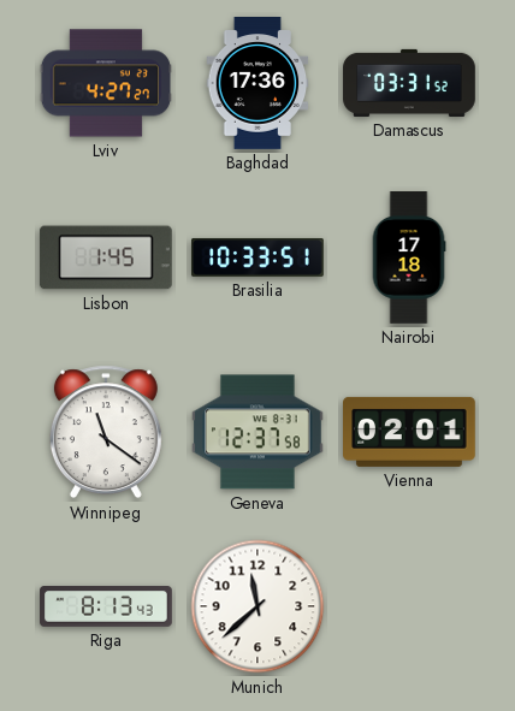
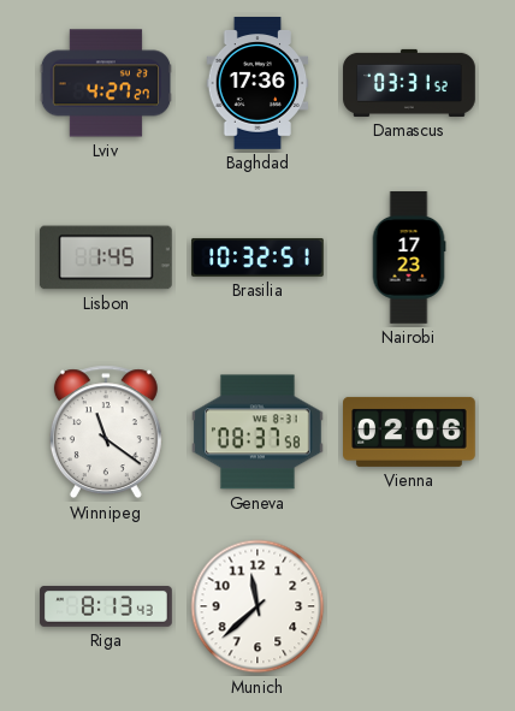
Brasilia: 10:33 -> 10:32 (257, 257)
Nairobi: 17:18 -> 17:23 (409, 257)
Geneva: 12:37 -> 08:37 (257, 432)
Vienna: 02:01 -> 02:06 (410, 432)
